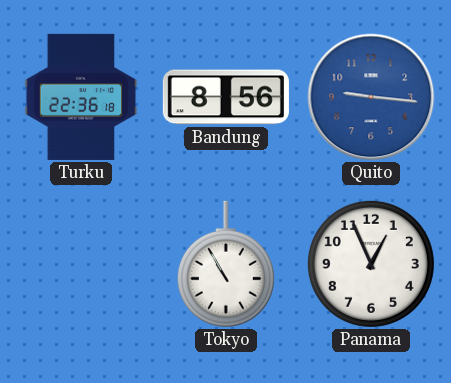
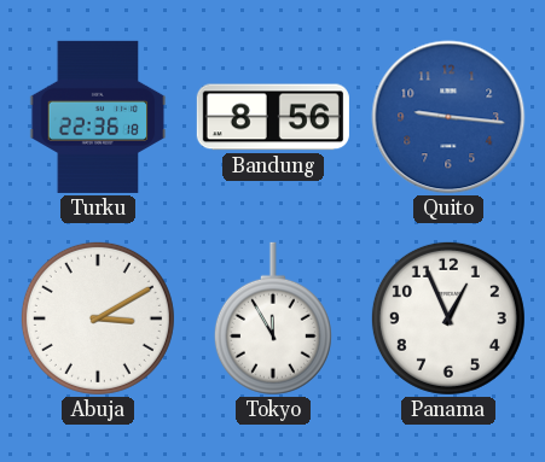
Abuja: none -> 3:10 (98, 318)
Tokyo: 10:55 -> 11:55 (273, 318)
